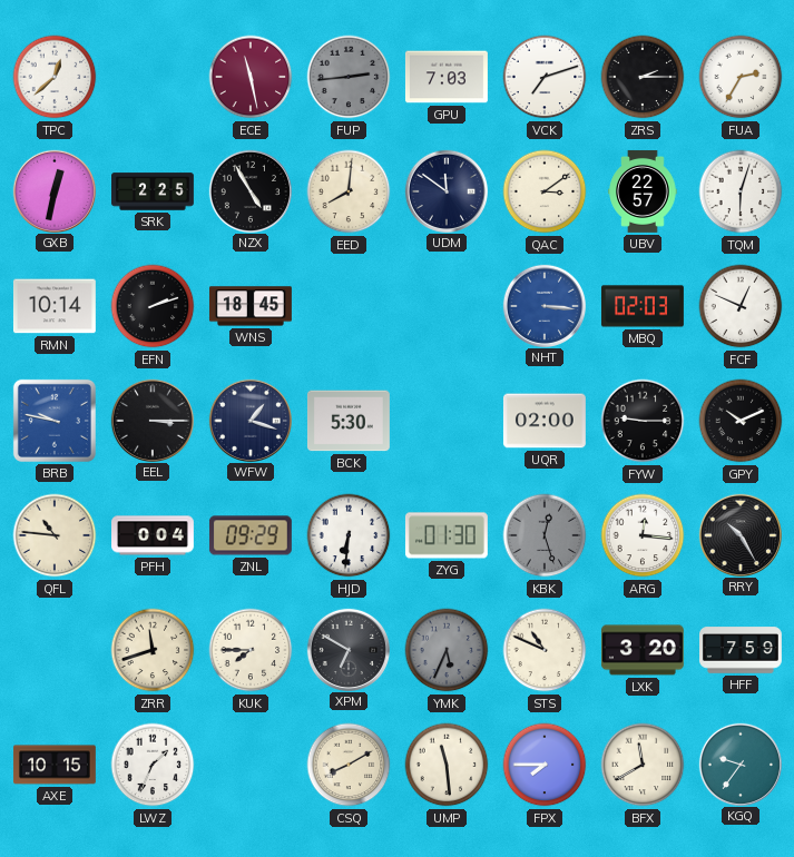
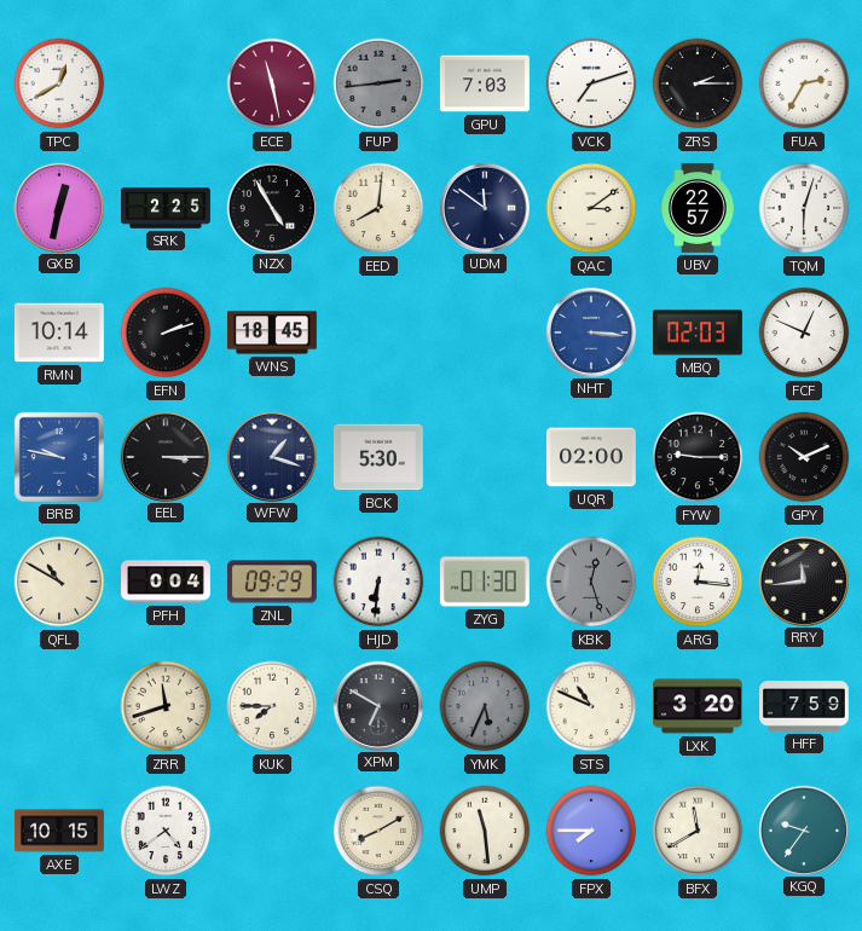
TPC: 12:38 -> 12:40 (59, 83)
QFL: 10:46 -> 10:50 (59, 582)
RRY: 10:25 -> 11:44 (803, 580)
LWZ: 1:34 -> 4:39 (166, 831)
